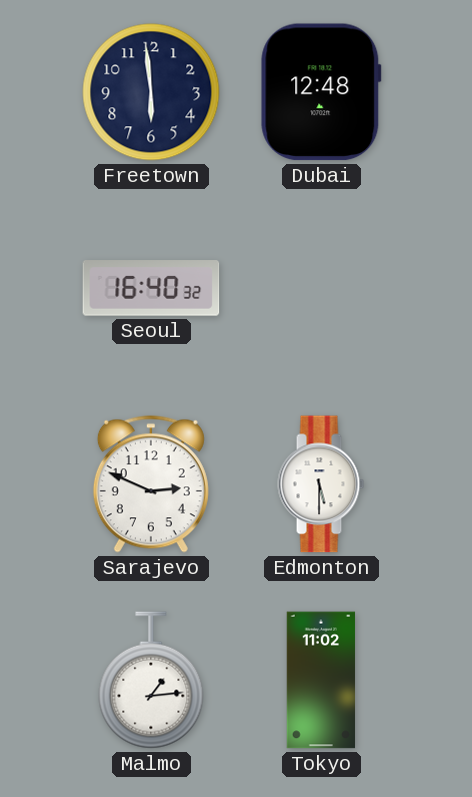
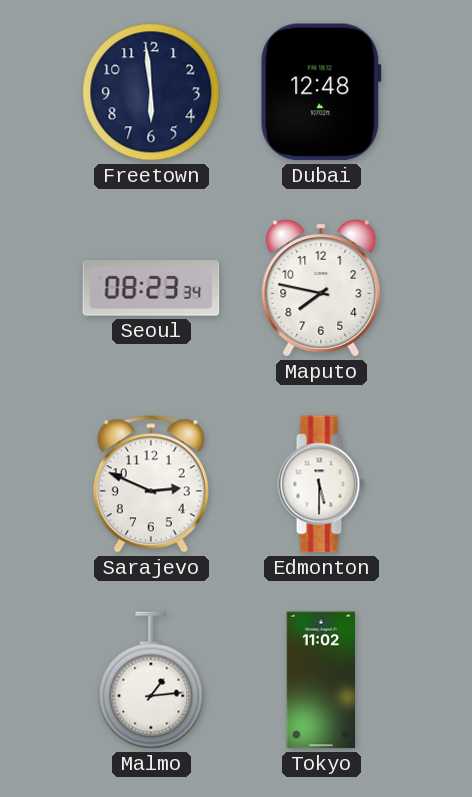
Seoul: 16:40 -> 08:23 (151, 288)
Maputo: none -> 7:47 (321, 289)
